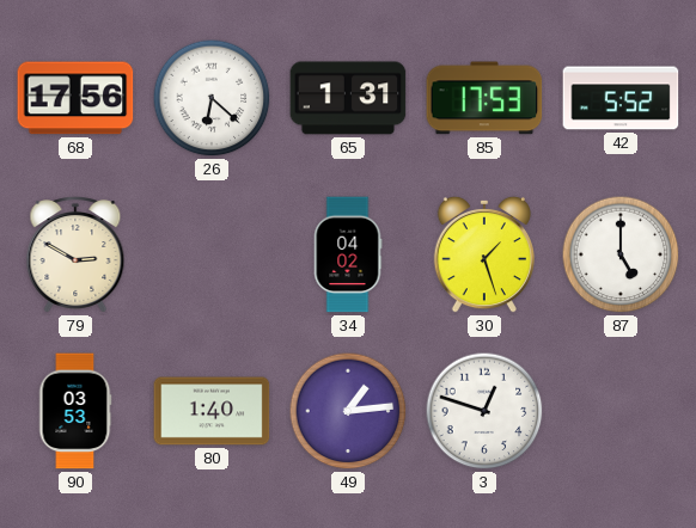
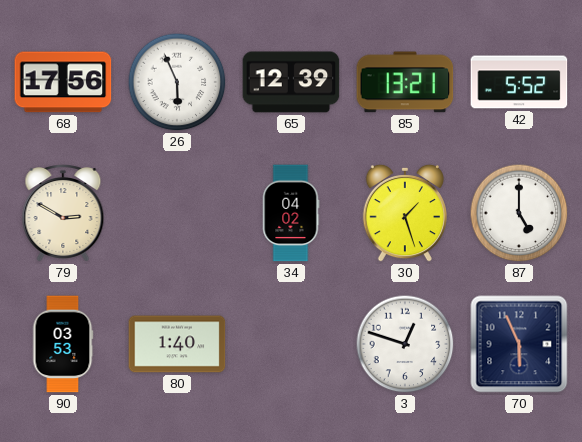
26: 6:22 -> 5:56 (177, 82)
65: 1:31 -> 12:39 (291, 82)
85: 17:53 -> 13:21 (405, 82)
49: 1:14 -> none (348, 411)
70: none -> 5:56 (519, 344)
